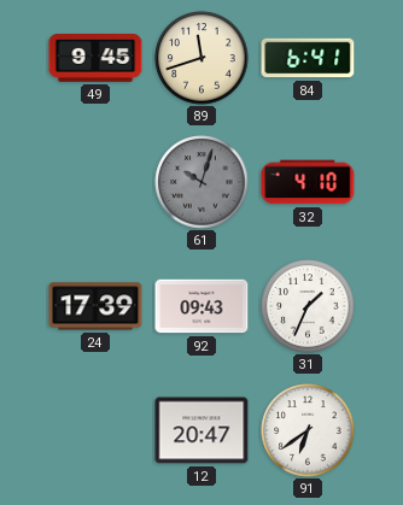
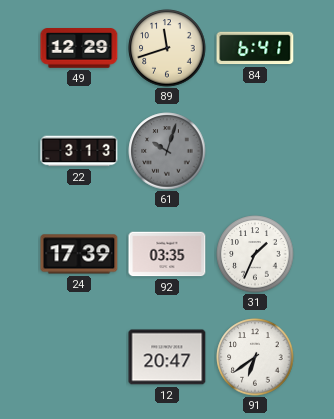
49: 9:45 -> 12:29 (79, 49)
22: none -> 3:13 (79, 151)
32: 4:10 -> none (308, 182)
92: 09:43 -> 03:35 (167, 254)
